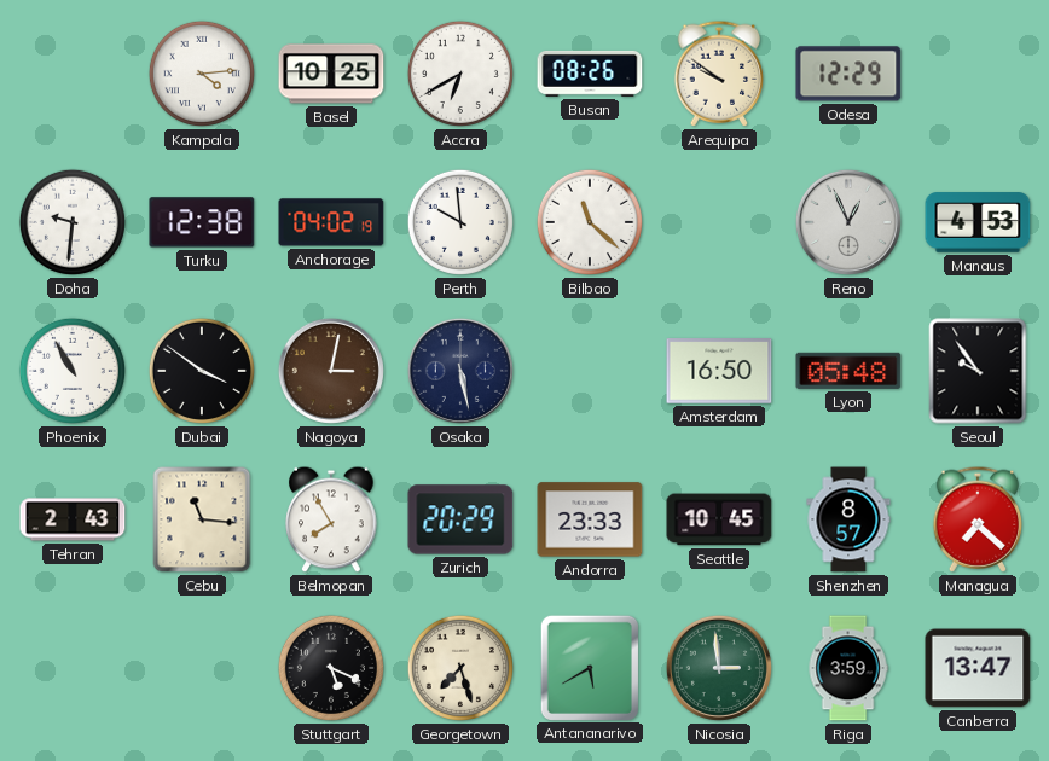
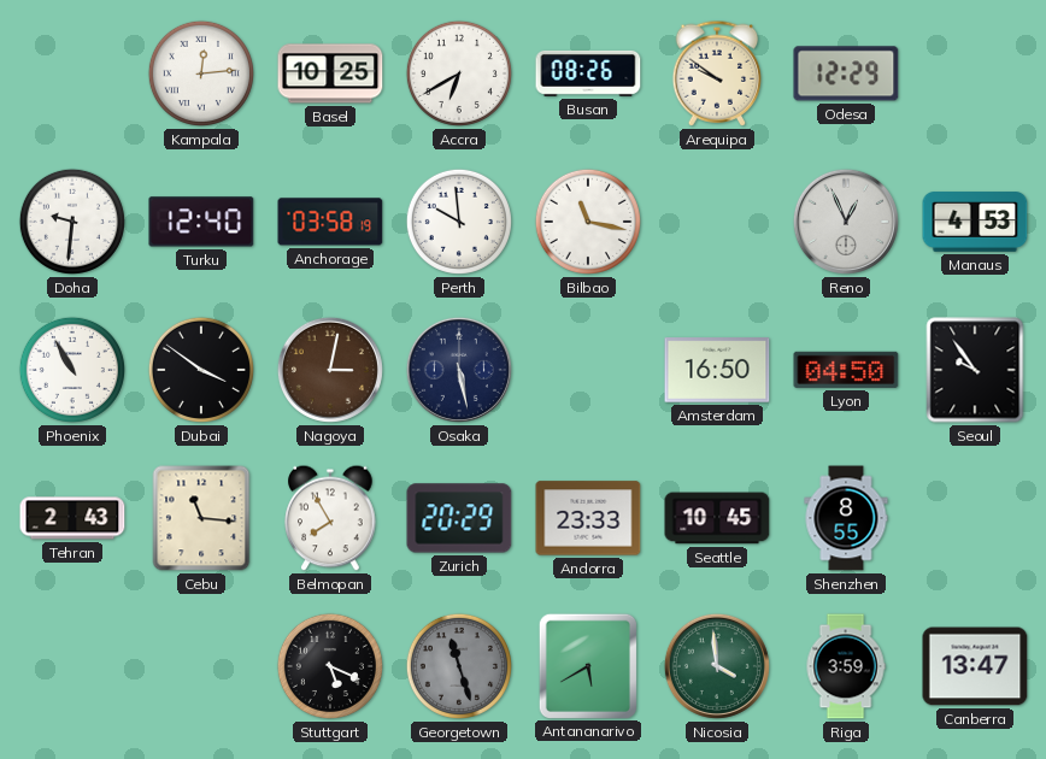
Kampala: 4:14 -> 12:14 (201, 73)
Turku: 12:38 -> 12:40 (201, 222)
Anchorage: 04:02 -> 03:58 (330, 222)
Bilbao: 11:22 -> 11:17 (588, 222)
Lyon: 05:48 -> 04:50 (846, 370)
Shenzhen: 8:57 -> 8:55 (846, 518)
Managua: 7:22 -> none (978, 519)
Georgetown: 7:27 -> 11:27 (459, 666)
Georgetown dial: cream -> grey (459, 666)
Nicosia: 2:59 -> 3:59 (717, 666)
